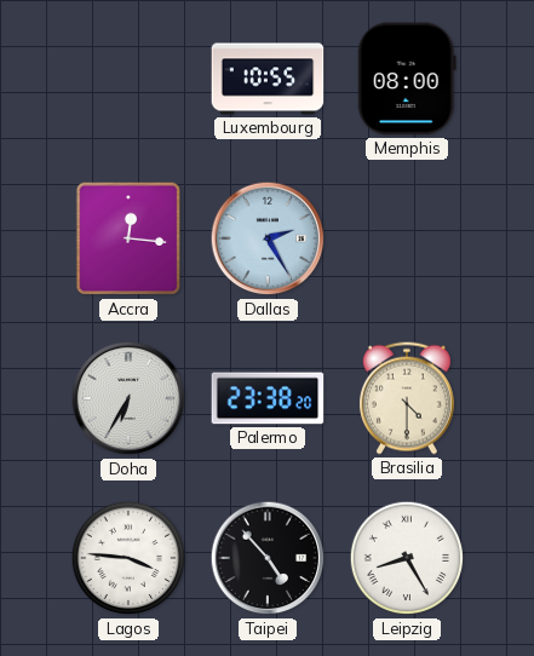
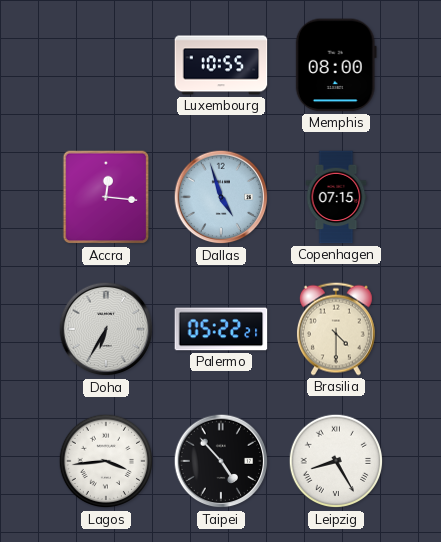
Dallas: 2:25 -> 4:57 (221, 197)
Copenhagen: none -> 07:15 (336, 197)
Palermo: 23:38 -> 05:22 (221, 329)
Lagos: 3:46 -> 3:44 (106, 461)
